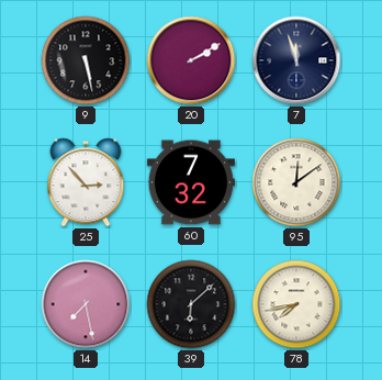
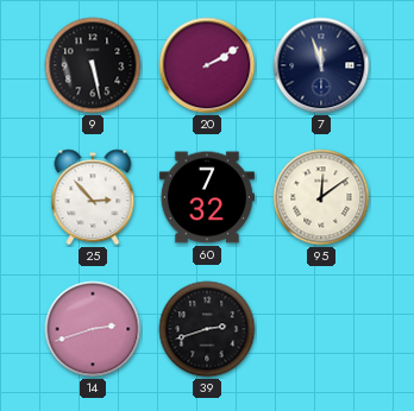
14: 7:28 -> 2:42 (93, 329)
39: 6:08 -> 2:42 (207, 329)
78: 7:43 -> none (296, 304)
